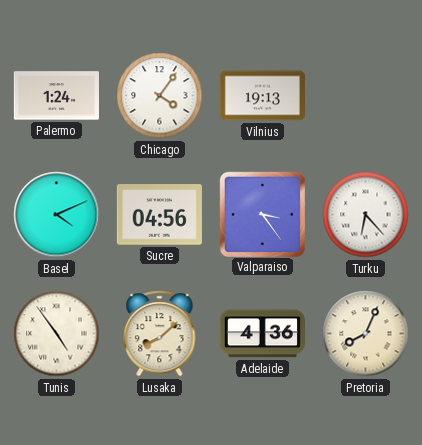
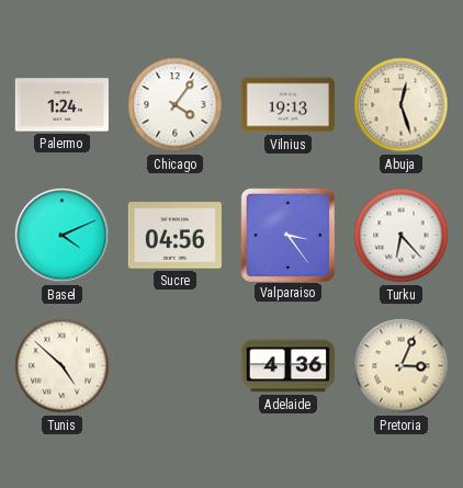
Abuja: none -> 12:27 (402, 105)
Tunis: 4:54 -> 4:52 (63, 366)
Lusaka: 8:08 -> none (160, 334)
Pretoria: 8:04 -> 3:04 (402, 366)
